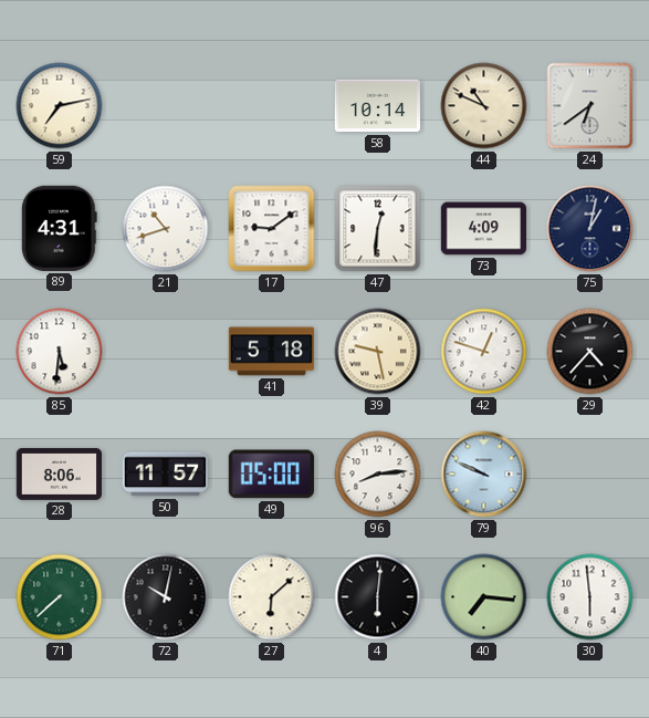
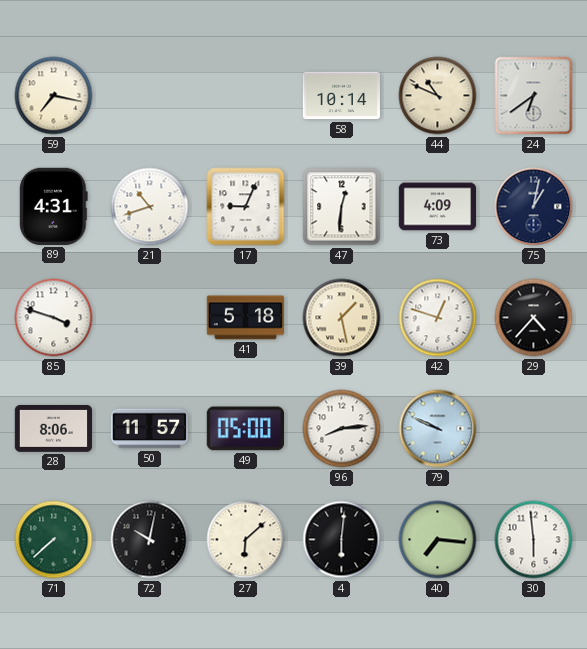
59: 7:13 -> 7:17 (54, 96)
17: 9:09 -> 9:04 (246, 207)
85: 5:31 -> 3:48 (54, 318)
39: 9:28 -> 1:28 (342, 318)
